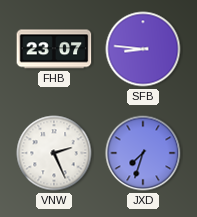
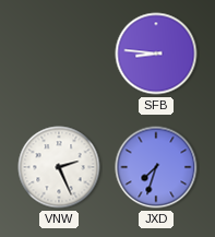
FHB: 23:07 -> none (54, 49)
